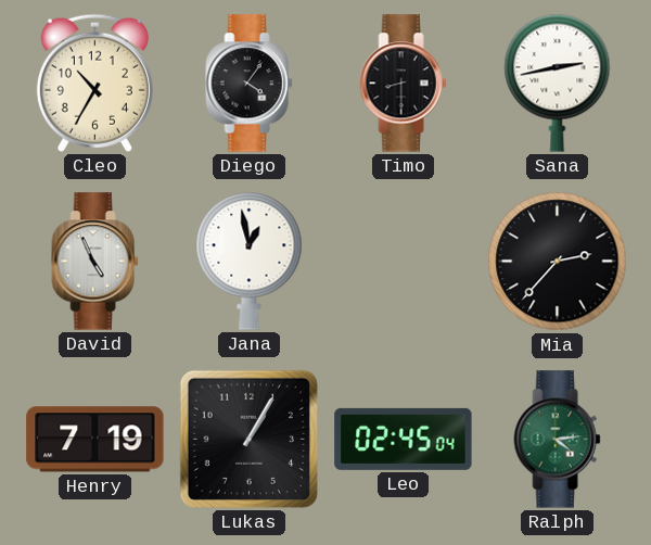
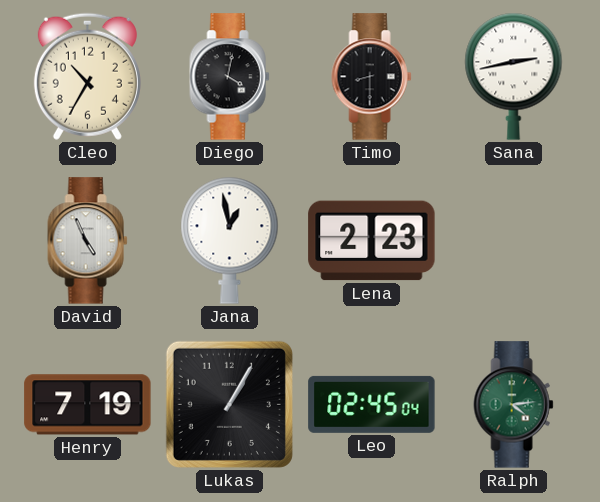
Diego: 4:06 -> 4:02 (230, 77)
Lena: none -> 2:23 (372, 241)
Mia: 2:37 -> none (558, 262)
